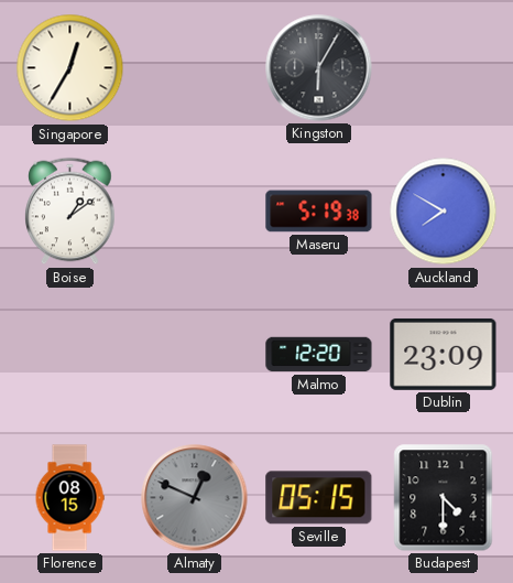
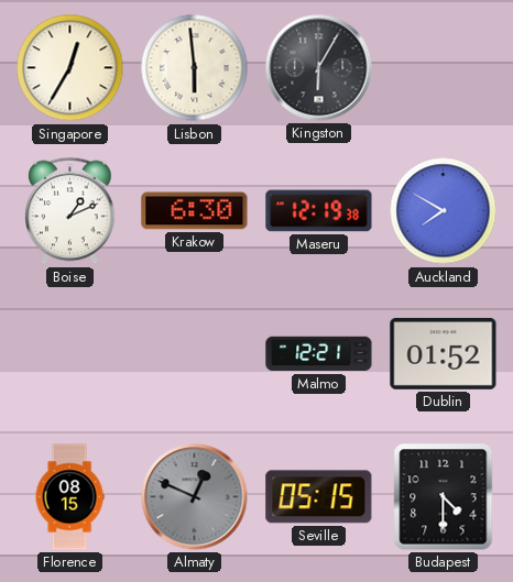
Lisbon: none -> 5:59 (195, 68)
Boise: 1:09 -> 1:11 (70, 211)
Krakow: none -> 6:30 (195, 211)
Maseru: 5:19 -> 12:19 (319, 211)
Malmo: 12:20 -> 12:21 (319, 354)
Dublin: 23:09 -> 01:52 (444, 353)
